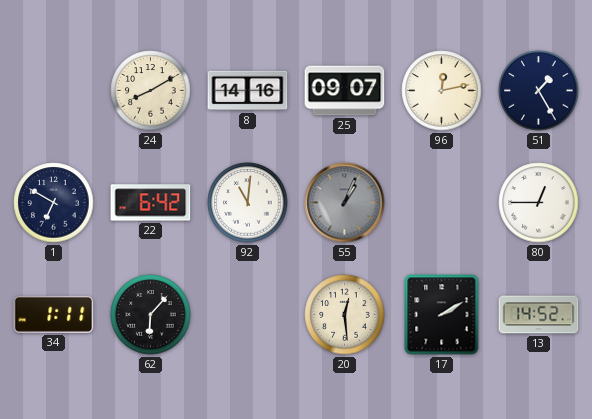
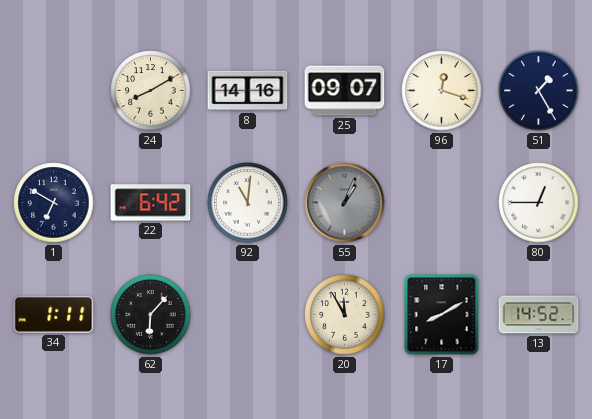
96: 12:13 -> 12:18 (442, 91)
20: 12:29 -> 11:55 (345, 315)
17: 2:10 -> 8:10 (442, 315)
